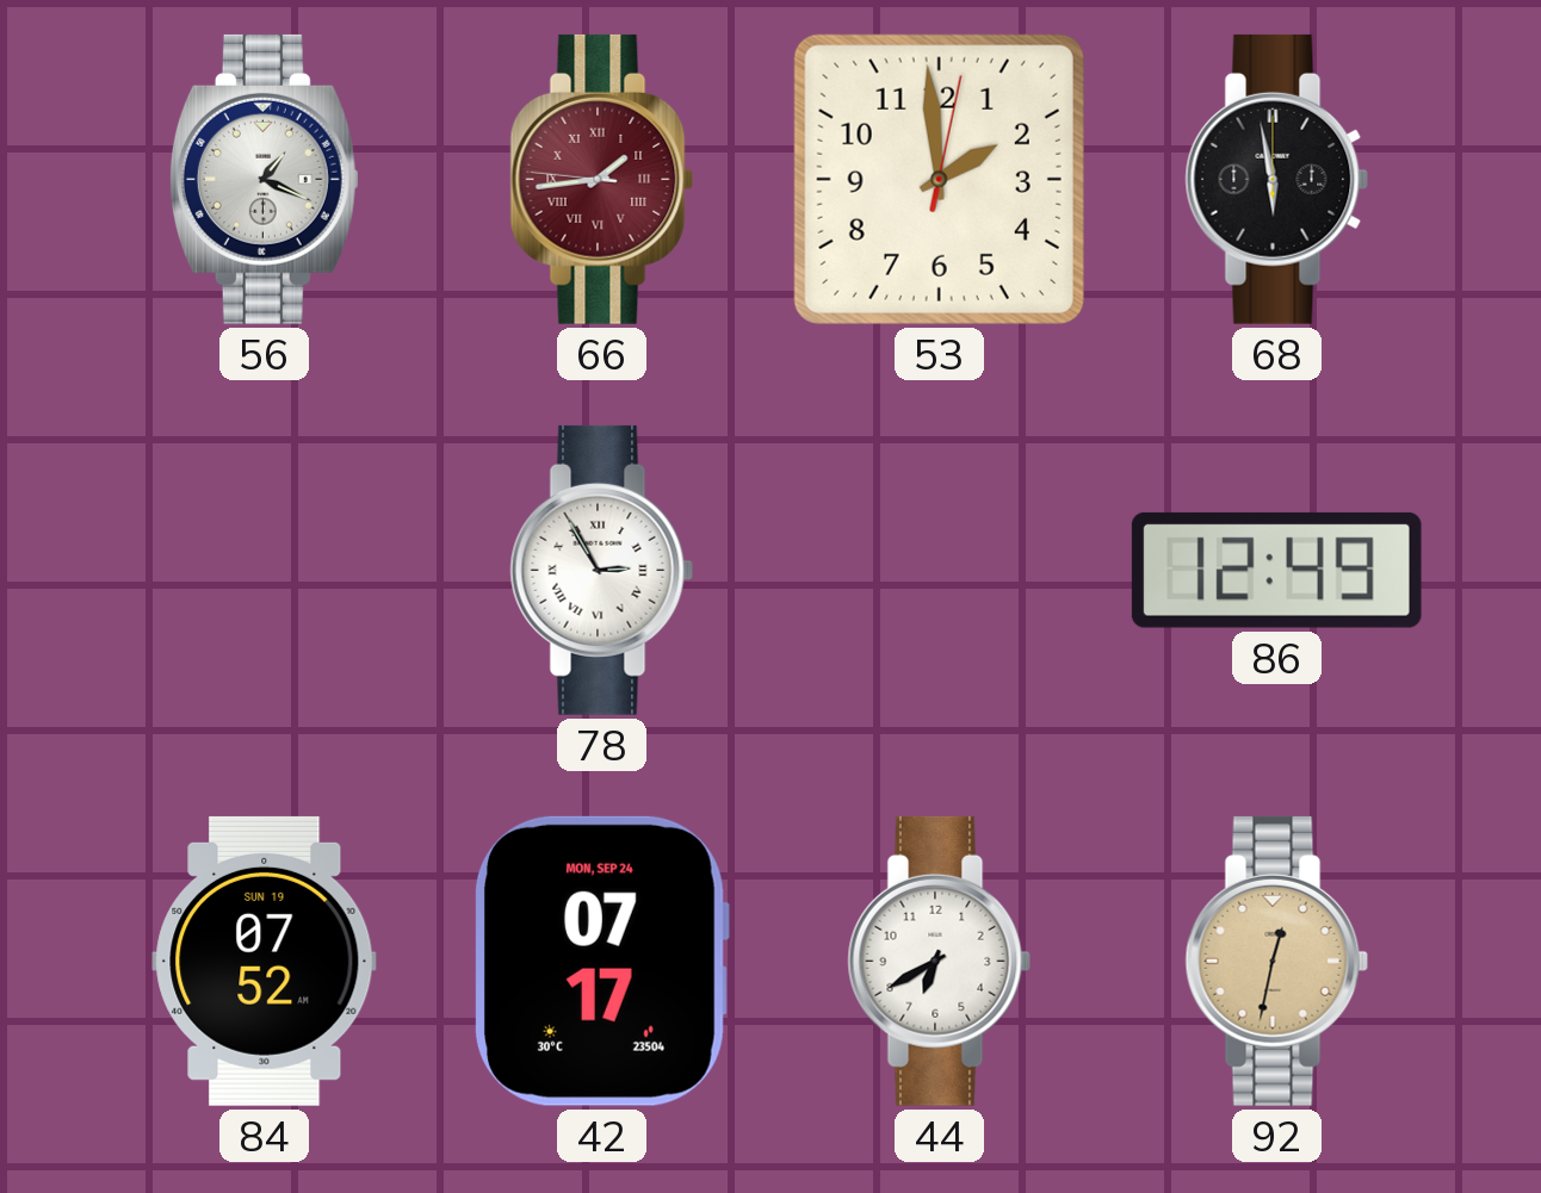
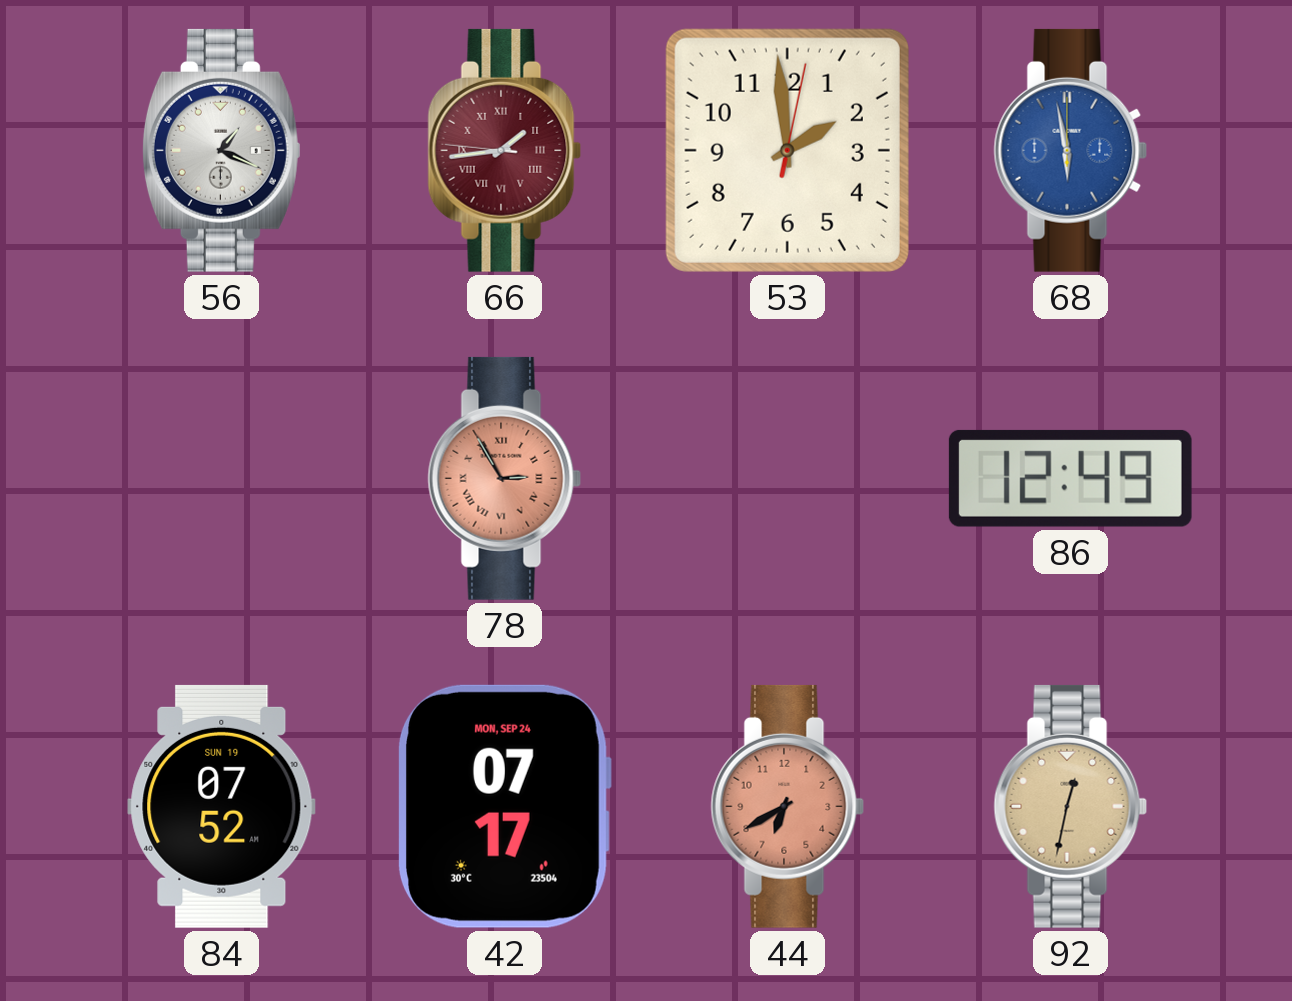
68 dial: black -> blue (1071, 150)
78 dial: white -> salmon (505, 478)
44 dial: white -> salmon (788, 806)
